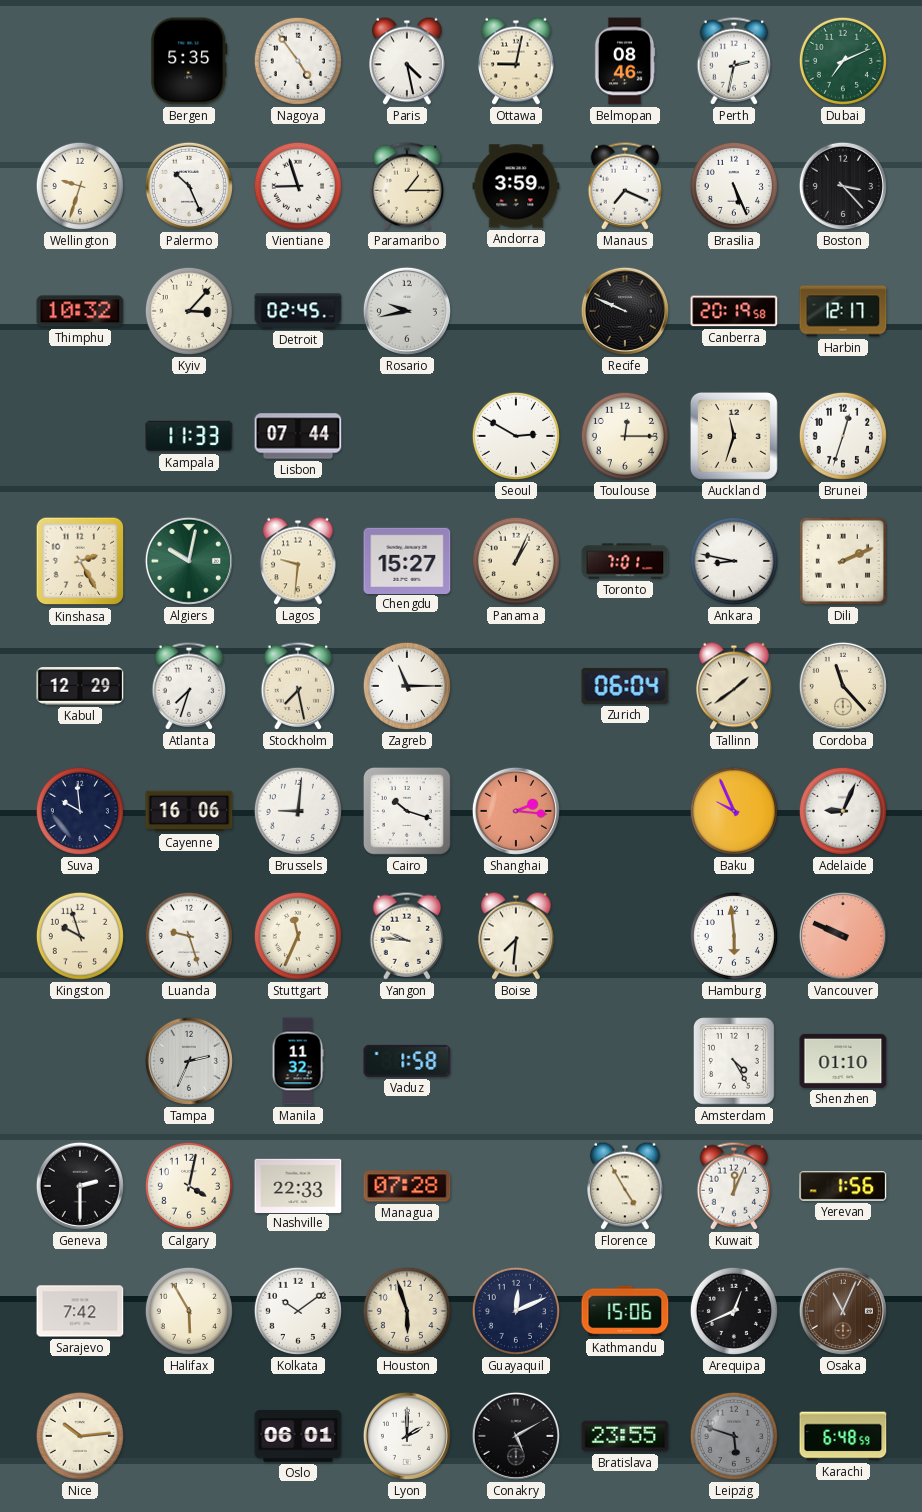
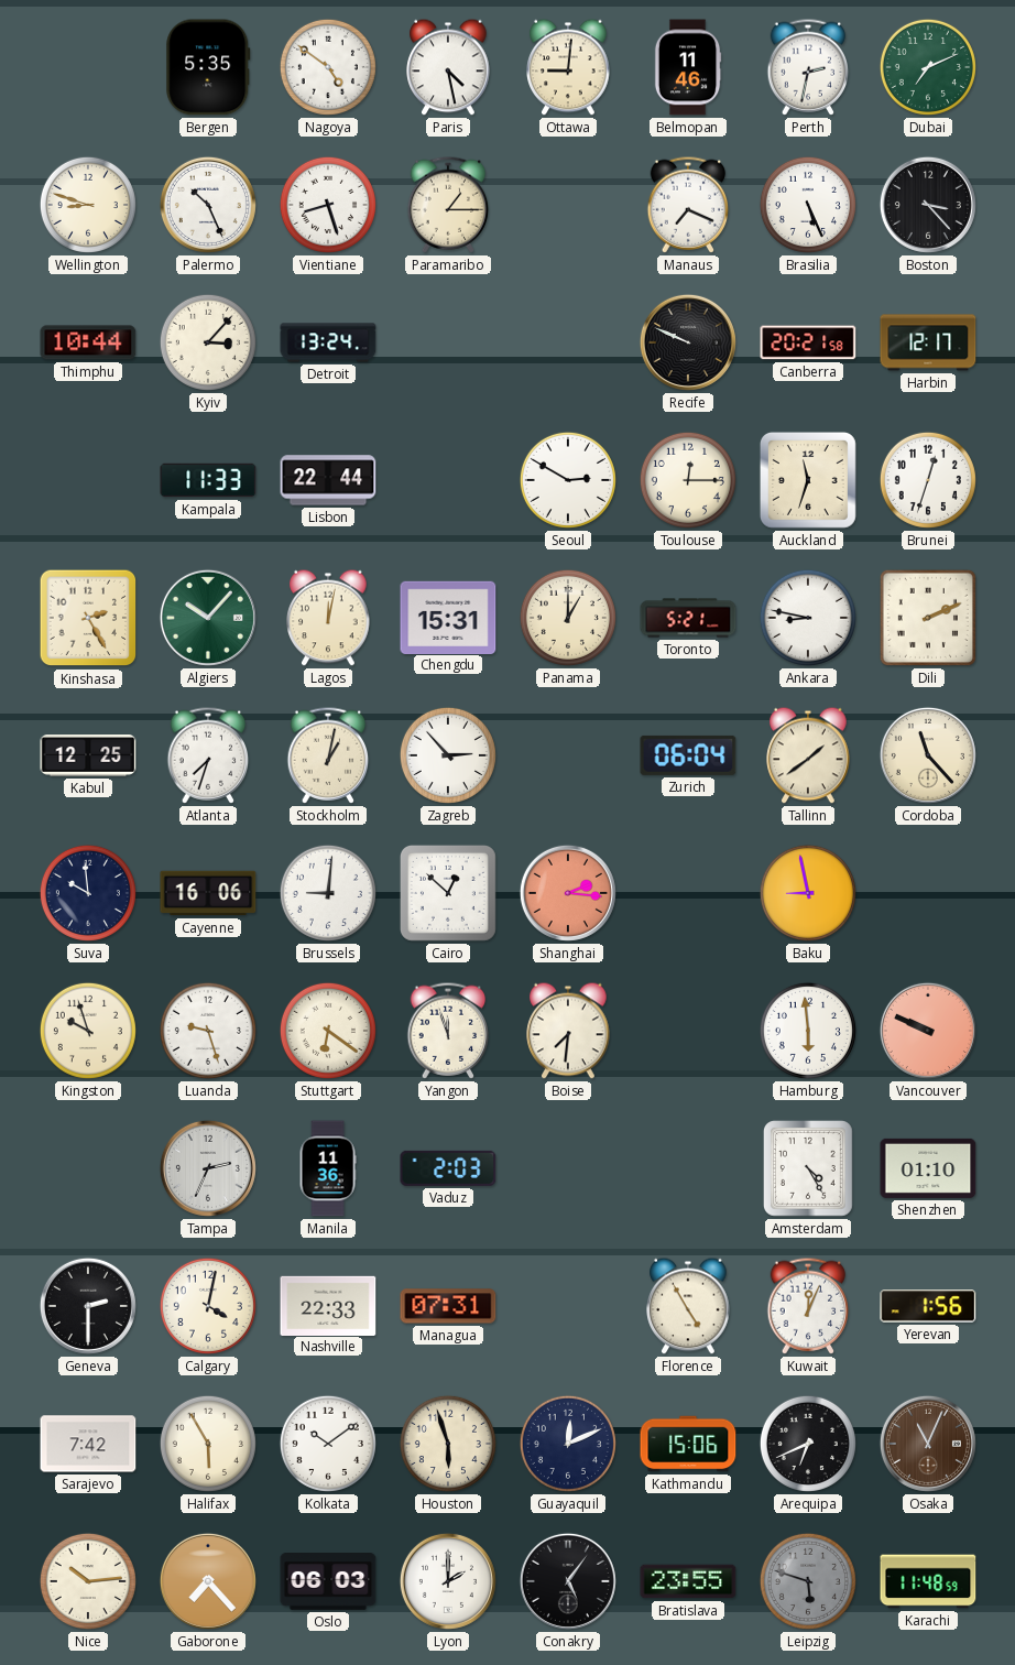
Nagoya: 4:54 -> 4:51 (328, 67)
Ottawa: 9:02 -> 9:01 (568, 67)
Belmopan: 08:46 -> 11:46 (688, 67)
Wellington: 9:33 -> 8:48 (88, 205)
Vientiane: 8:57 -> 8:27 (328, 205)
Andorra: 3:59 -> none (516, 186)
Thimphu: 10:32 -> 10:44 (88, 342)
Detroit: 02:45 -> 13:24 (328, 342)
Rosario: 9:43 -> none (407, 311)
Canberra: 20:19 -> 20:21 (808, 342)
Lisbon: 07:44 -> 22:44 (328, 480)
Algiers: 10:02 -> 10:07 (208, 618)
Lagos: 9:31 -> 12:02 (328, 618)
Chengdu: 15:27 -> 15:31 (448, 617)
Panama: 1:04 -> 1:00 (568, 618)
Toronto: 7:01 -> 5:21 (688, 618)
Kabul: 12:29 -> 12:25 (88, 755)
Stockholm: 7:28 -> 1:02 (328, 755)
Zagreb: 11:15 -> 2:53 (448, 755)
Cairo: 10:18 -> 12:52 (448, 893)
Baku: 9:56 -> 8:58 (808, 893)
Adelaide: 9:04 -> none (843, 811)
Stuttgart: 11:34 -> 6:21 (328, 1031)
Yangon: 9:46 -> 11:57 (448, 1031)
Manila: 11:32 -> 11:36 (328, 1168)
Vaduz: 1:58 -> 2:03 (448, 1168)
Managua: 07:28 -> 07:31 (448, 1306)
Arequipa: 12:41 -> 6:41 (808, 1444)
Gaborone: none -> 7:23 (208, 1581)
Oslo: 06:01 -> 06:03 (328, 1582)
Conakry: 5:10 -> 5:06 (568, 1581)
Karachi: 6:48 -> 11:48 (928, 1581)
